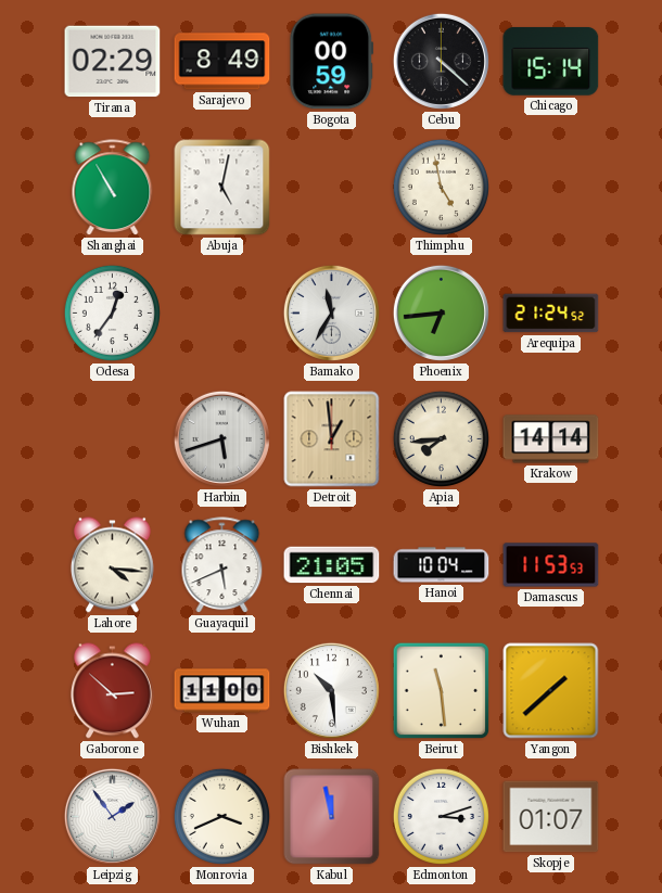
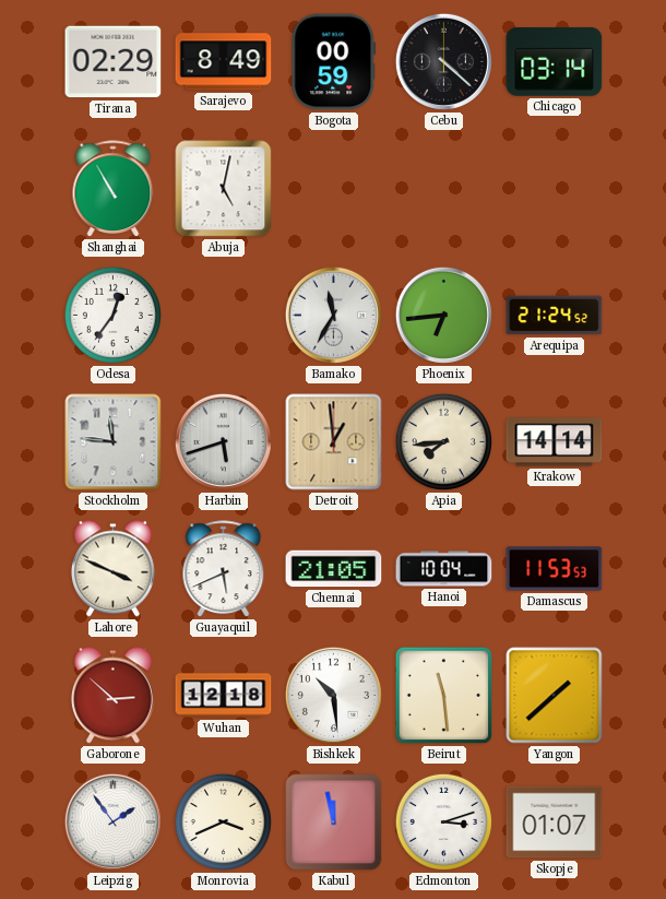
Chicago: 15:14 -> 03:14 (555, 61)
Thimphu: 4:58 -> none (441, 187)
Stockholm: none -> 11:46 (114, 442)
Lahore: 4:16 -> 3:49 (112, 569)
Wuhan: 11:00 -> 12:18 (224, 696)
